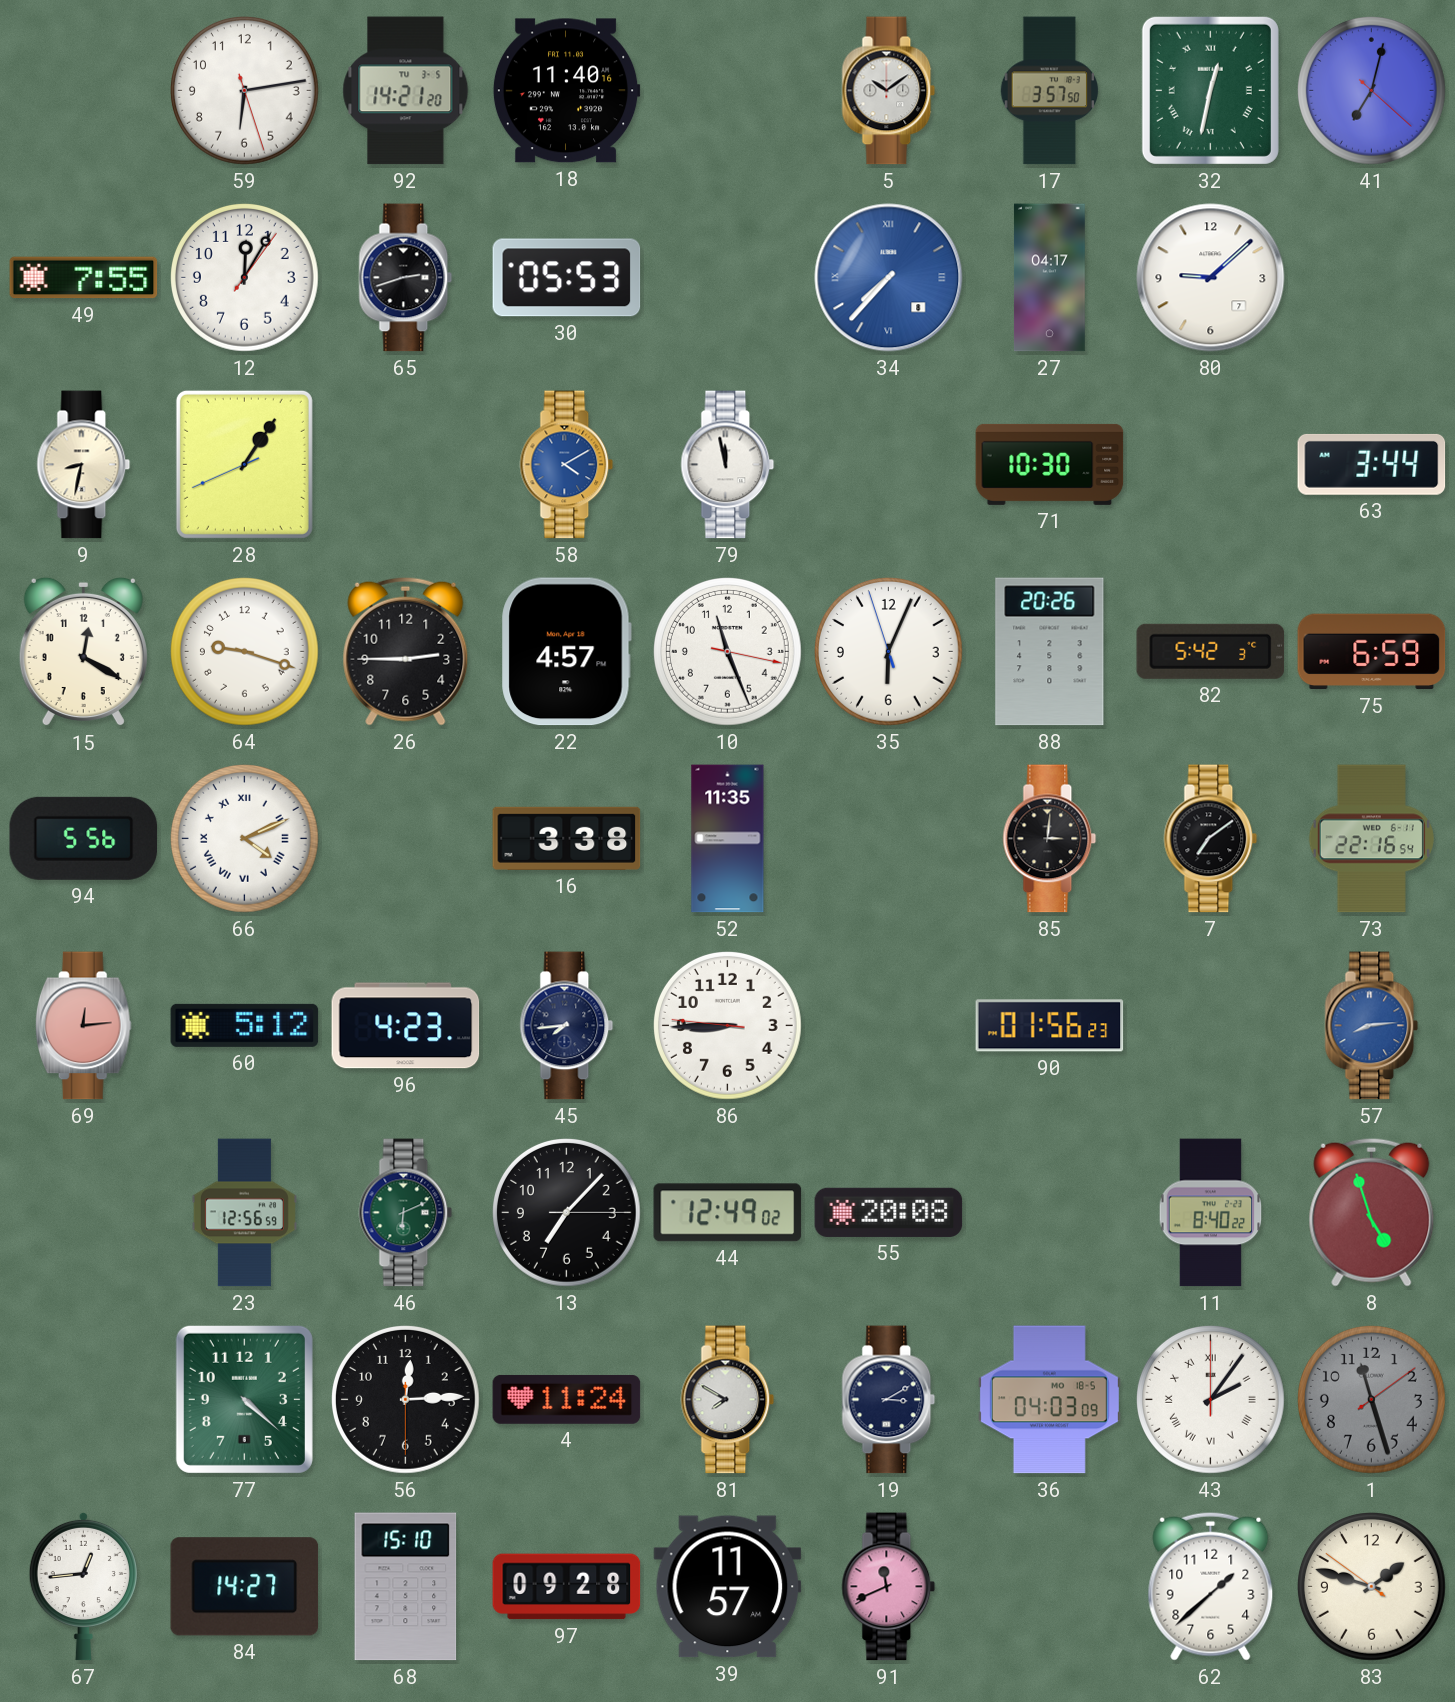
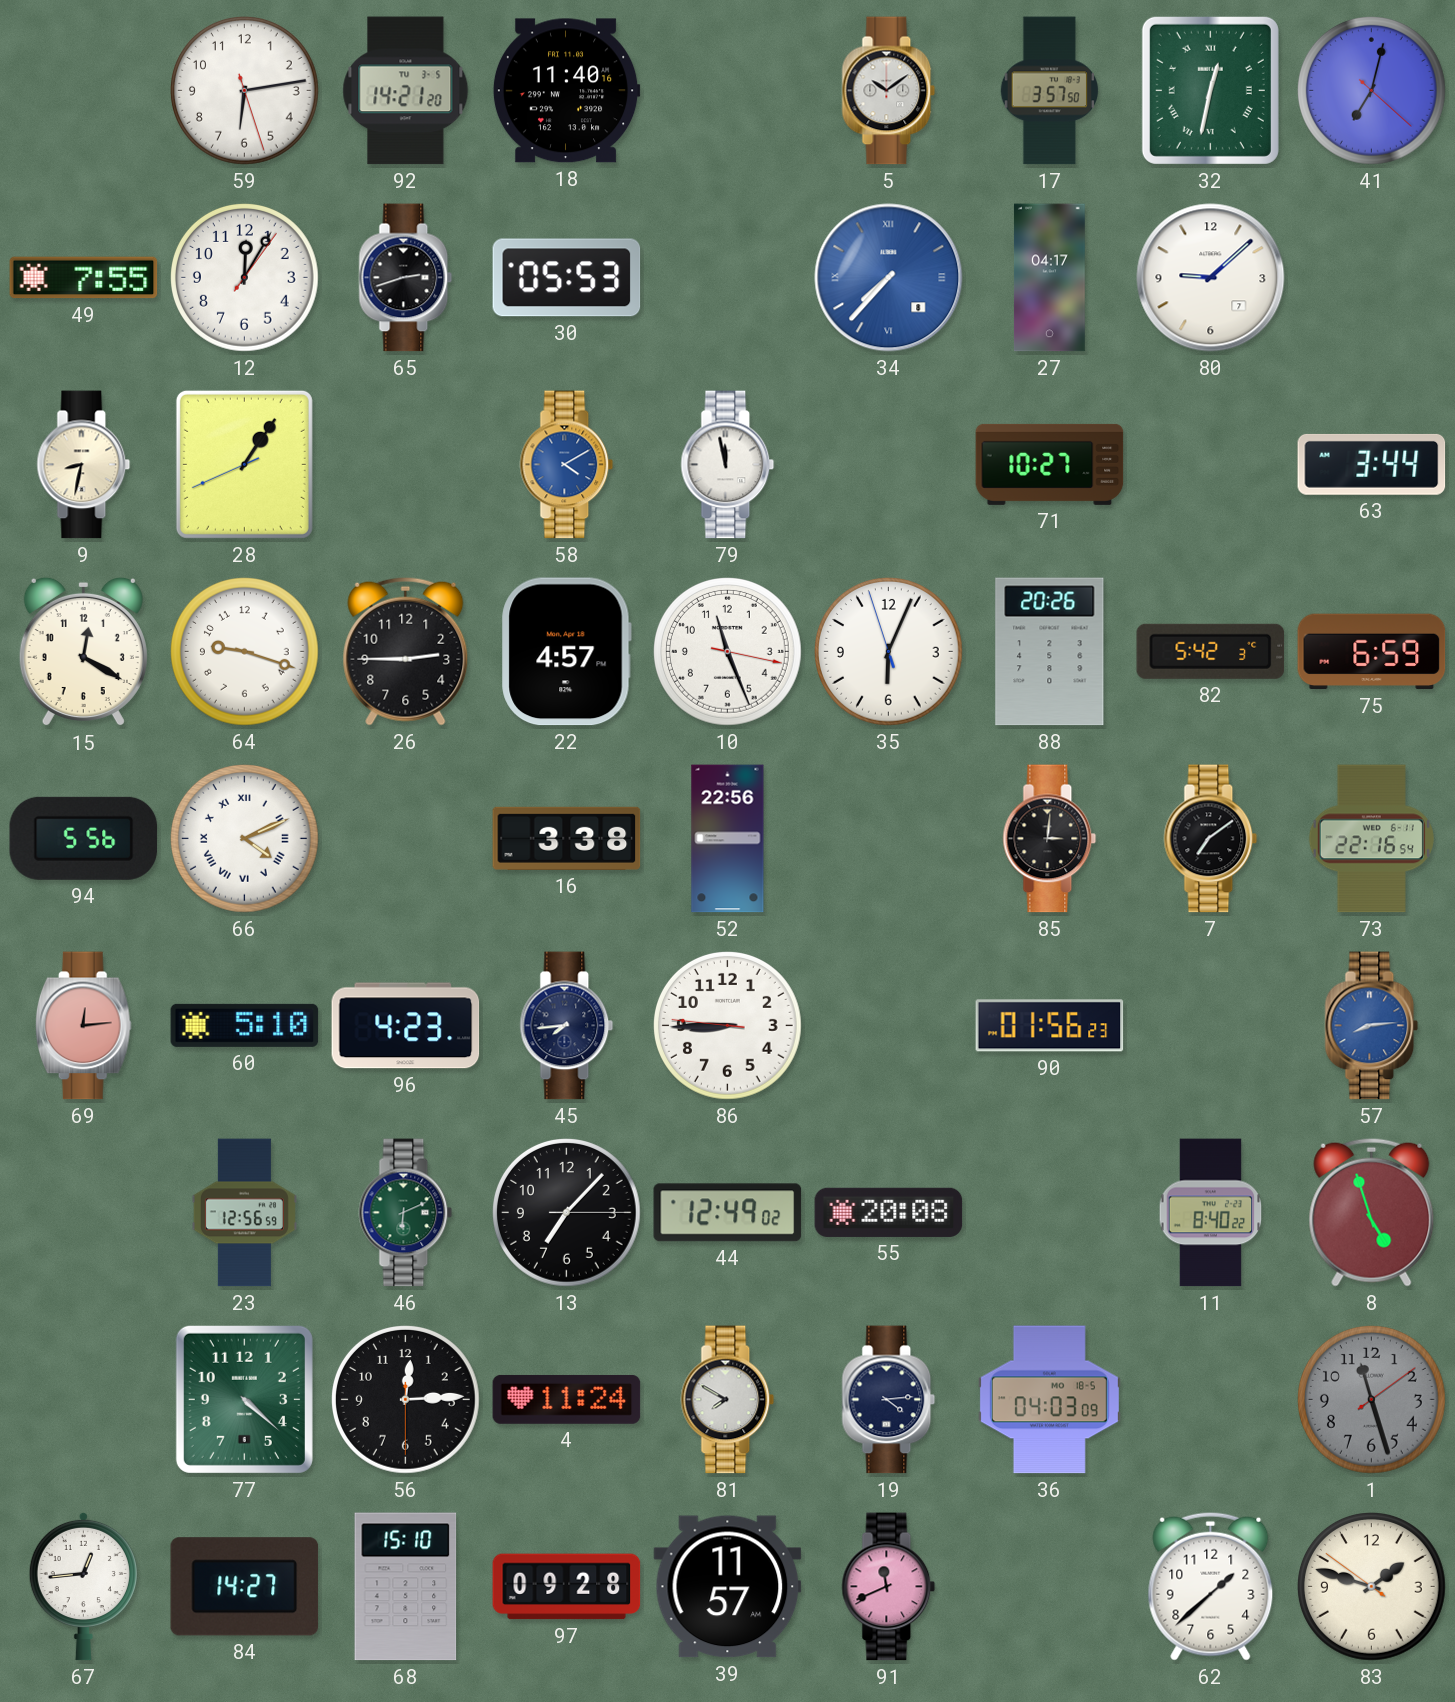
71: 10:30 -> 10:27 (1050, 464)
52: 11:35 -> 22:56 (728, 839)
60: 5:12 -> 5:10 (245, 1025)
19: 3:10 -> 4:14 (889, 1400)
43: 2:06 -> none (1211, 1400)
